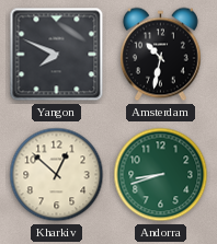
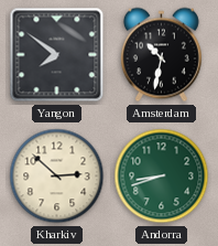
Yangon: 7:49 -> 7:51 (57, 55)
Kharkiv: 12:52 -> 2:52 (57, 177)
